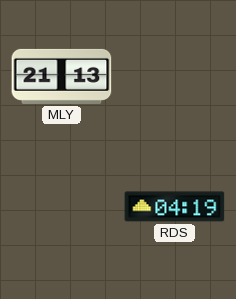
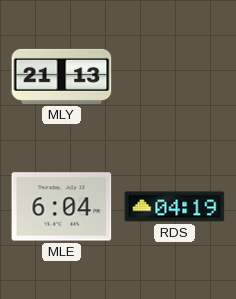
MLE: none -> 6:04 (62, 207)
